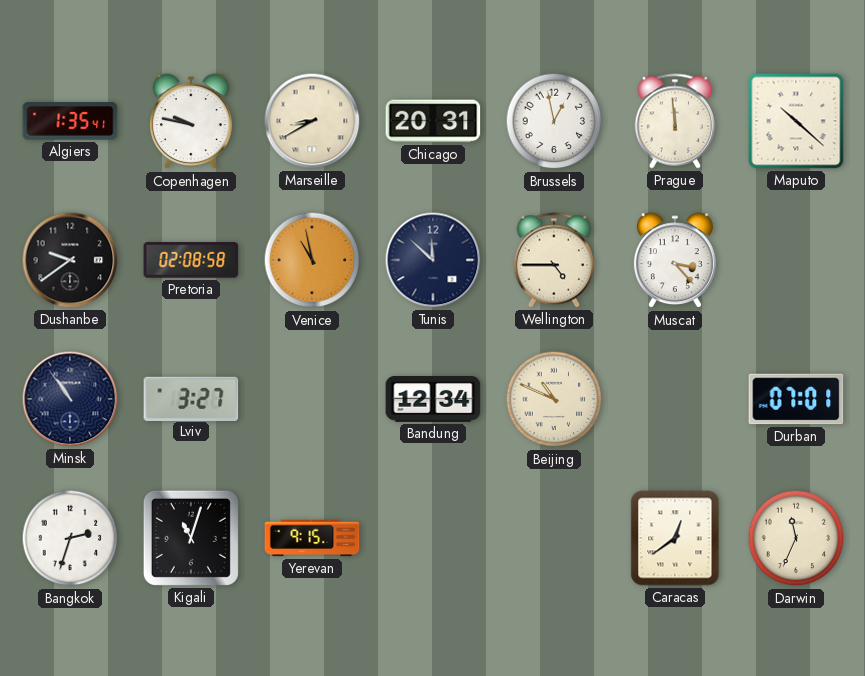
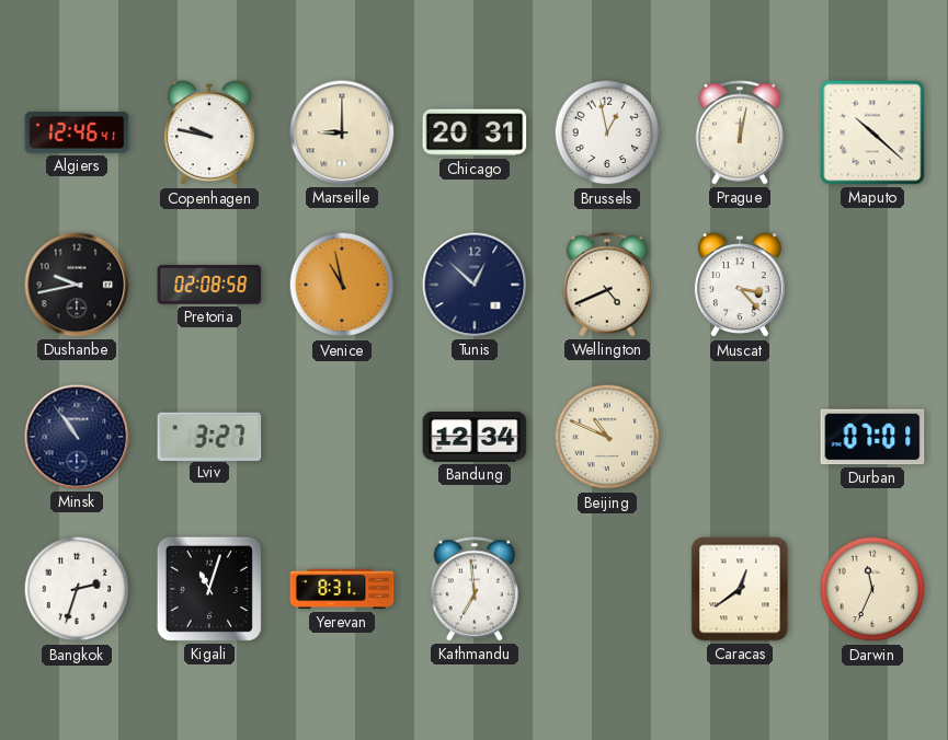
Algiers: 1:35 -> 12:46 (77, 132)
Marseille: 8:40 -> 9:00 (342, 132)
Prague: 11:59 -> 12:02 (740, 132)
Dushanbe: 9:39 -> 9:43 (77, 285)
Tunis: 11:52 -> 12:52 (475, 285)
Wellington: 4:45 -> 4:41 (607, 285)
Yerevan: 9:15 -> 8:31 (342, 589)
Kathmandu: none -> 6:59 (475, 589)
